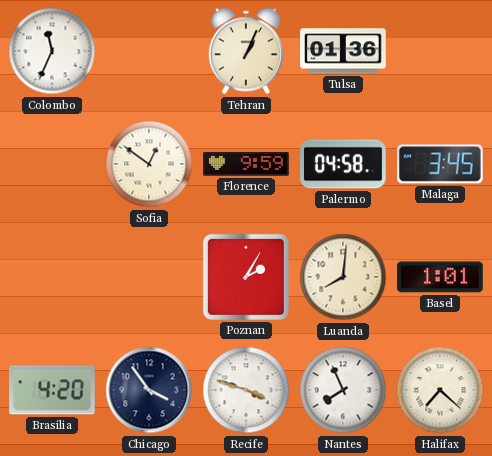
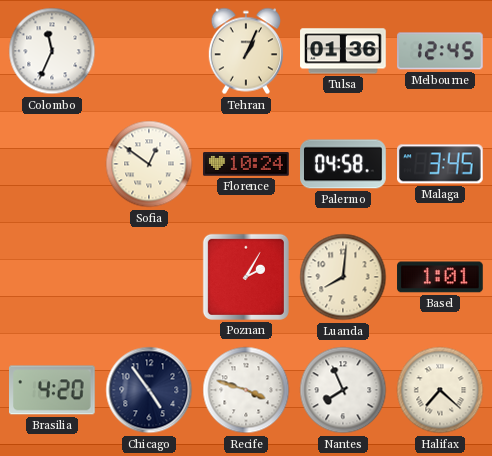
Melbourne: none -> 12:45 (441, 51)
Florence: 9:59 -> 10:24 (246, 164)
Chicago: 3:54 -> 4:54 (149, 390)
